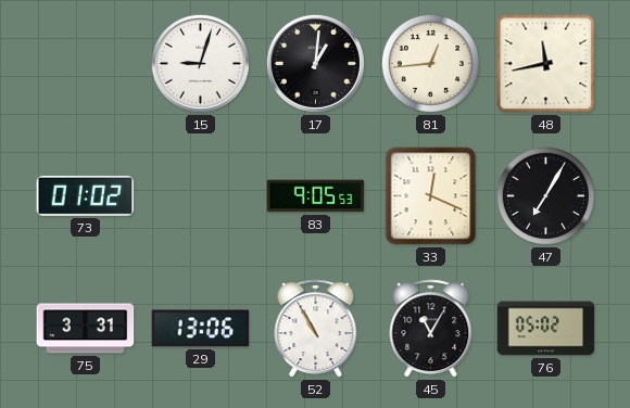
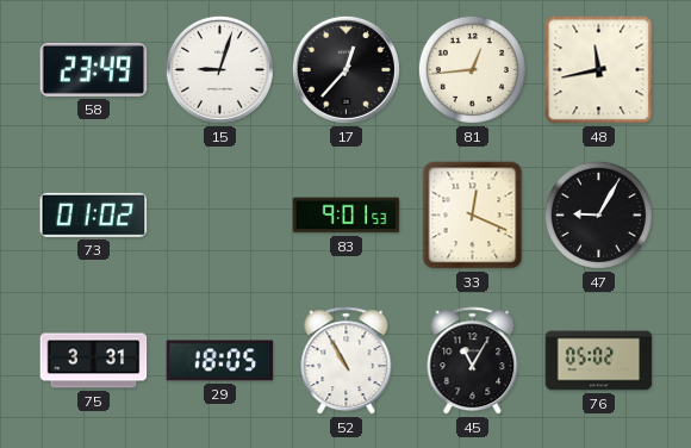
58: none -> 23:49 (94, 69)
17: 1:01 -> 12:37 (345, 69)
83: 9:05 -> 9:01 (347, 216)
47: 7:05 -> 9:05 (598, 214)
29: 13:06 -> 18:05 (220, 361)
